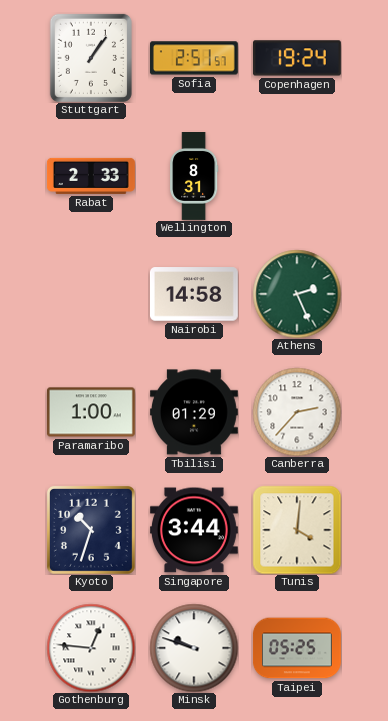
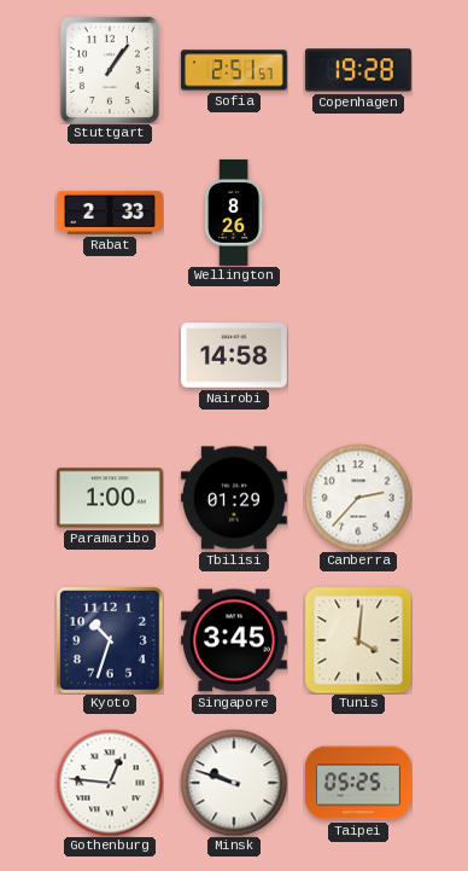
Copenhagen: 19:24 -> 19:28 (358, 70)
Wellington: 8:31 -> 8:26 (234, 214)
Athens: 2:26 -> none (297, 294)
Singapore: 3:44 -> 3:45 (234, 640)
